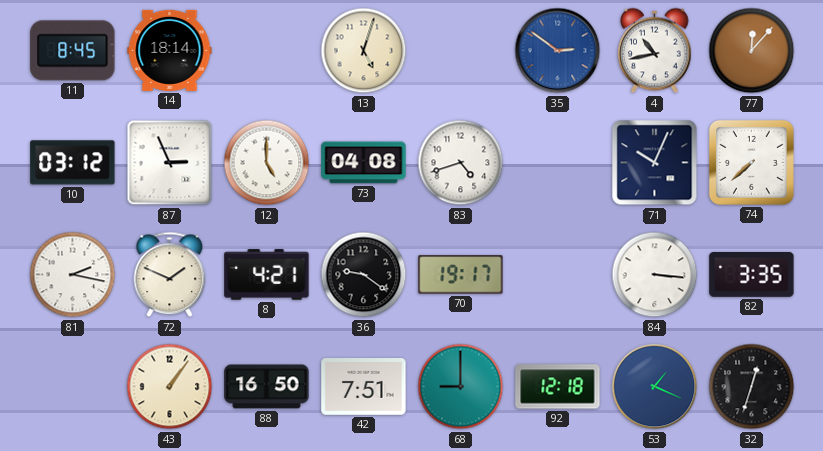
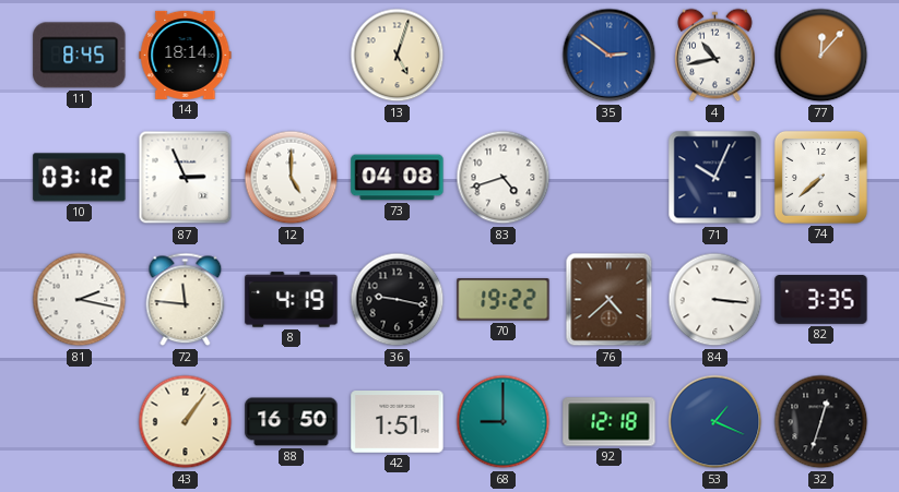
72: 1:49 -> 11:46 (186, 300)
8: 4:21 -> 4:19 (292, 300)
36: 9:21 -> 9:17 (398, 300)
70: 19:17 -> 19:22 (504, 300)
76: none -> 4:38 (610, 300)
42: 7:51 -> 1:51 (398, 422)
